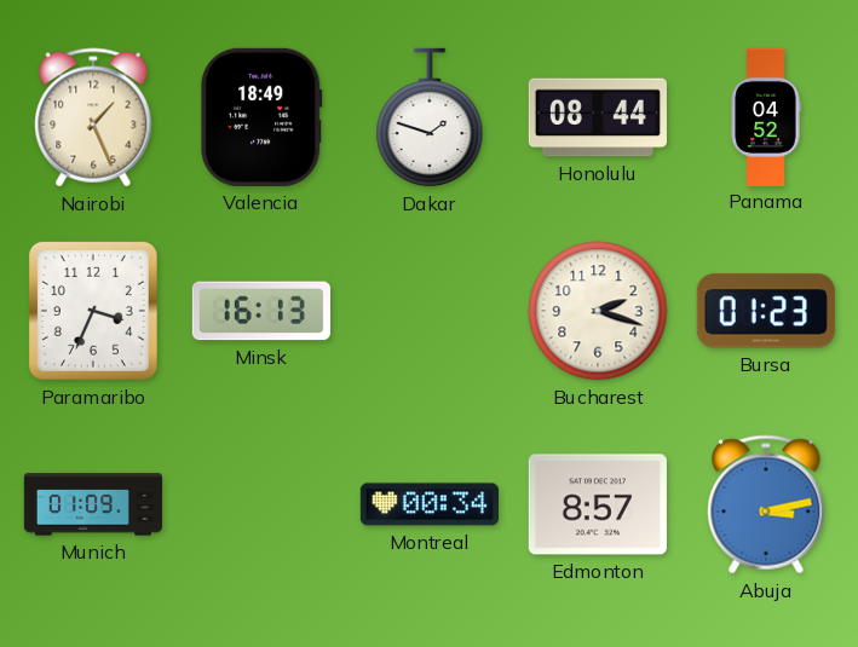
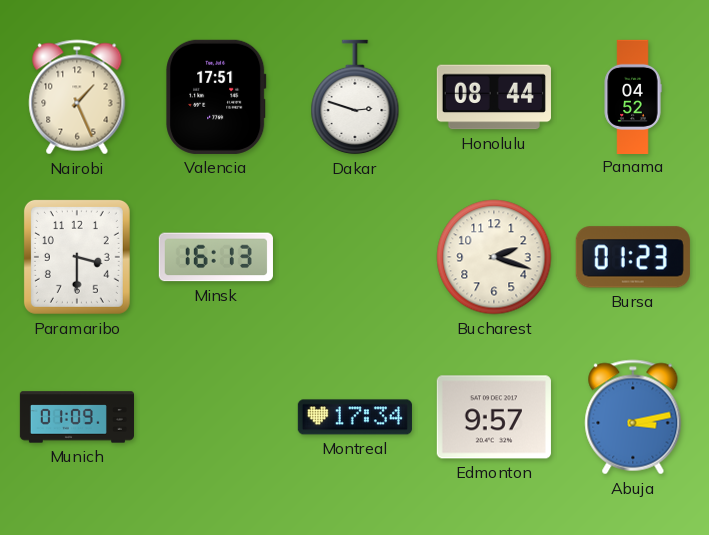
Valencia: 18:49 -> 17:51 (216, 97)
Dakar: 1:48 -> 2:48 (355, 97)
Paramaribo: 3:34 -> 3:30 (77, 257)
Montreal: 00:34 -> 17:34 (355, 417)
Edmonton: 8:57 -> 9:57 (494, 417)
